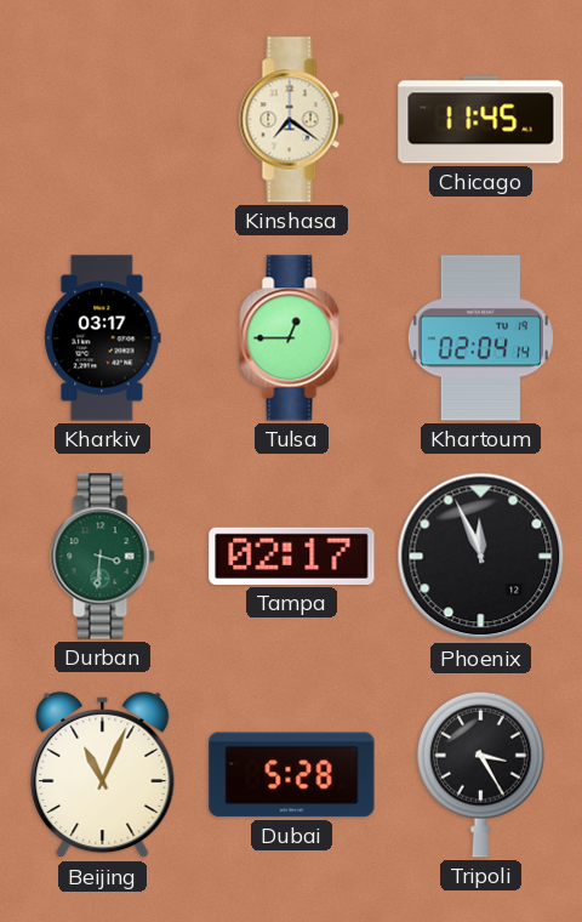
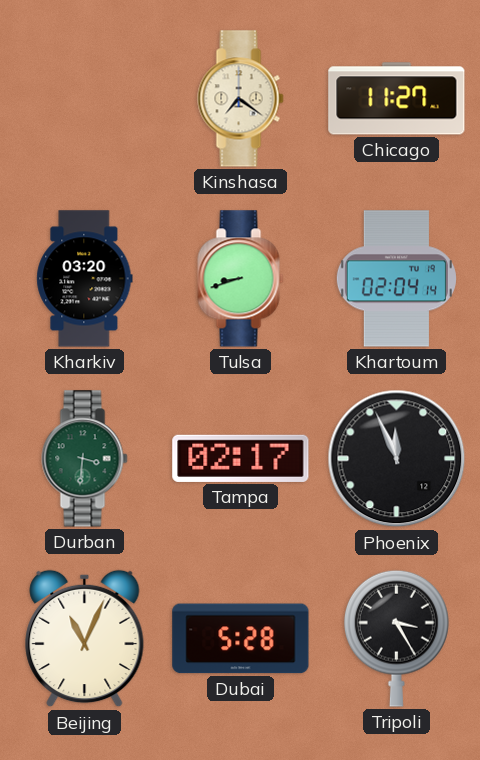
Chicago: 11:45 -> 11:27 (397, 99)
Kharkiv: 03:17 -> 03:20 (85, 279)
Tulsa: 12:45 -> 8:42 (241, 279)
